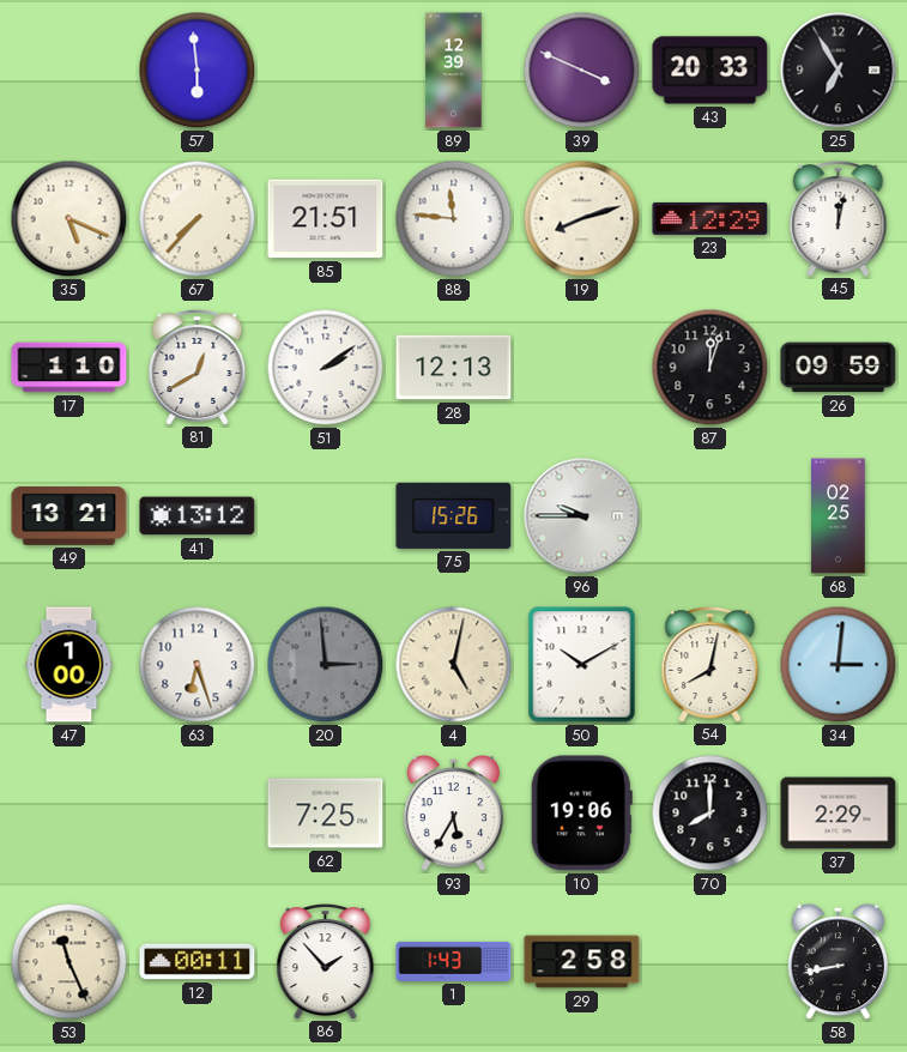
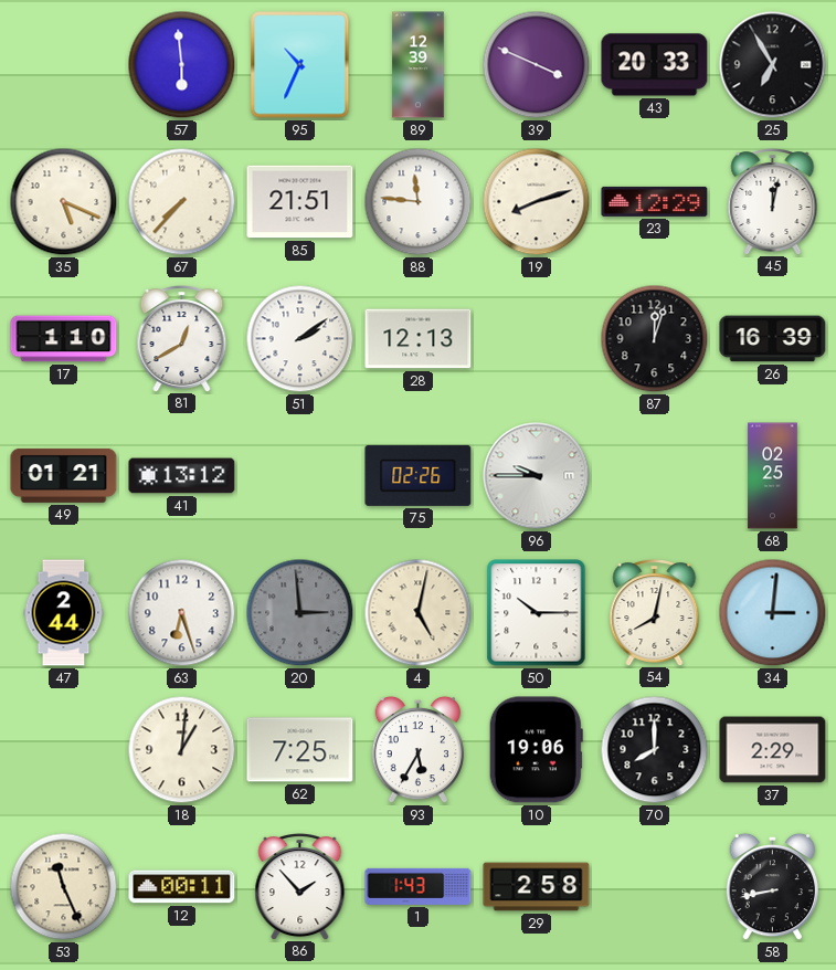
95: none -> 10:34 (300, 65)
26: 09:59 -> 16:39 (773, 339)
49: 13:21 -> 01:21 (64, 475)
75: 15:26 -> 02:26 (419, 475)
47: 1:00 -> 2:44 (64, 613)
50: 10:10 -> 10:15 (537, 613)
18: none -> 1:01 (182, 750)
